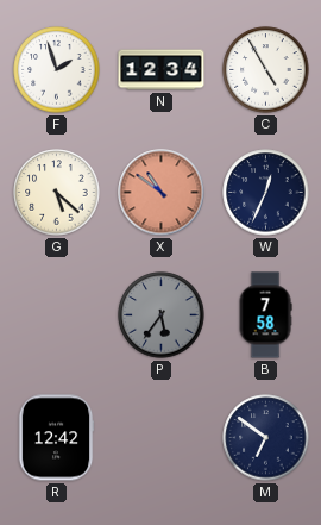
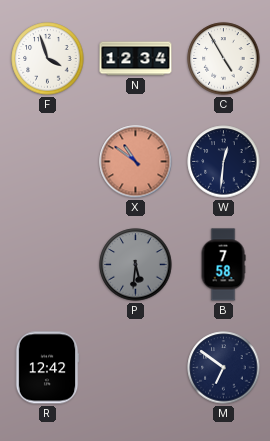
F: 1:57 -> 3:57 (48, 59)
G: 5:22 -> none (57, 193)
W: 12:34 -> 12:31 (224, 162)
P: 5:36 -> 5:31 (136, 265)
